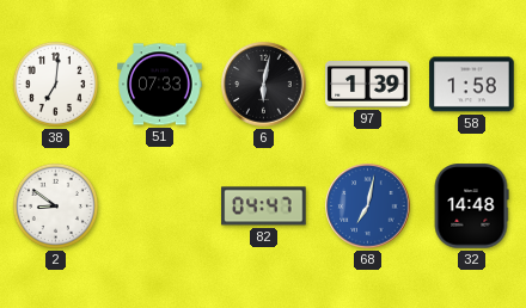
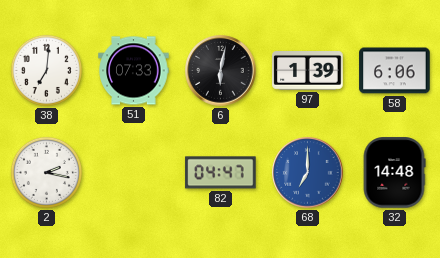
58: 1:58 -> 6:06 (395, 71)
2: 8:51 -> 2:17 (46, 172)
68: 7:02 -> 7:00 (308, 173)
